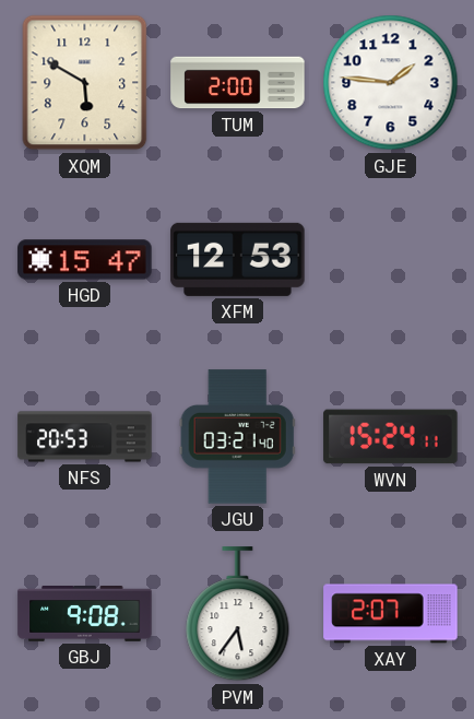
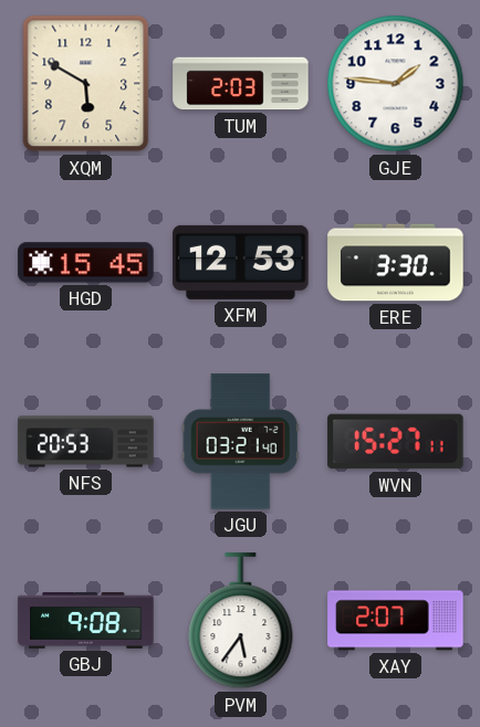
TUM: 2:00 -> 2:03 (241, 84)
HGD: 15:47 -> 15:45 (86, 263)
ERE: none -> 3:30 (396, 263)
WVN: 15:24 -> 15:27 (396, 442)
